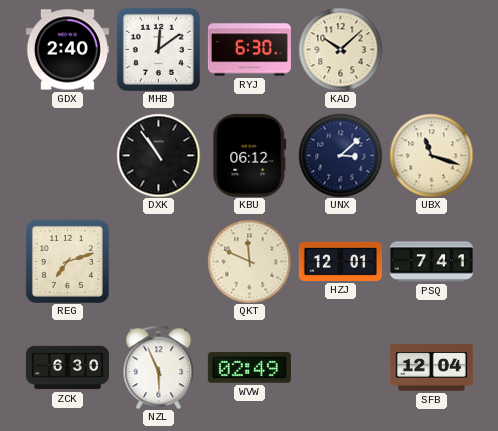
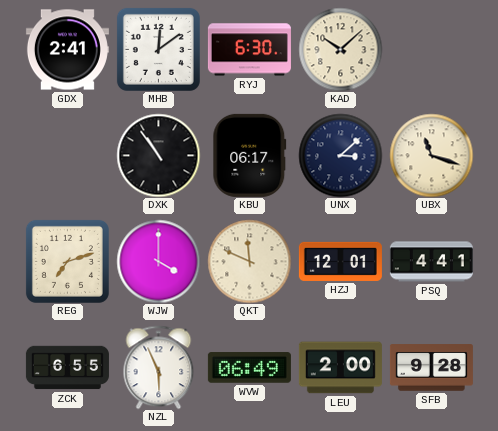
GDX: 2:40 -> 2:41 (67, 50)
KBU: 06:12 -> 06:17 (250, 155)
WJW: none -> 4:00 (158, 261)
PSQ: 7:41 -> 4:41 (431, 262)
ZCK: 6:30 -> 6:55 (67, 368)
WVW: 02:49 -> 06:49 (249, 368)
LEU: none -> 2:00 (340, 368)
SFB: 12:04 -> 9:28 (431, 368)
